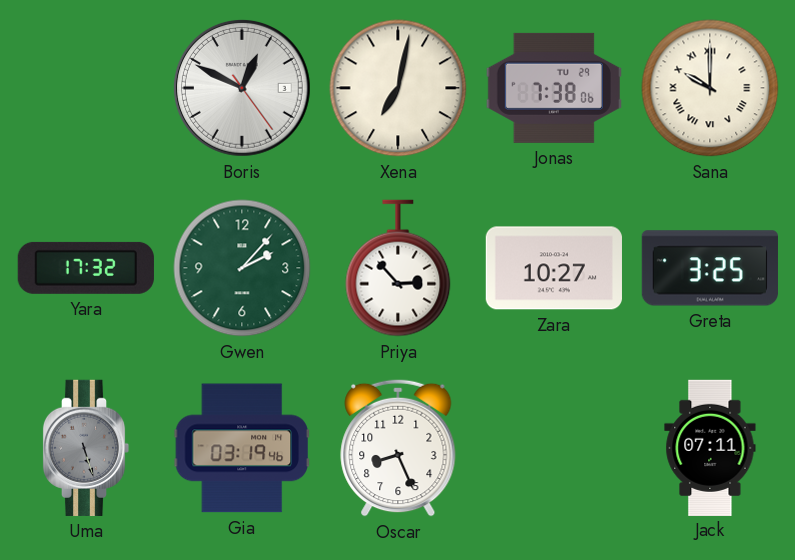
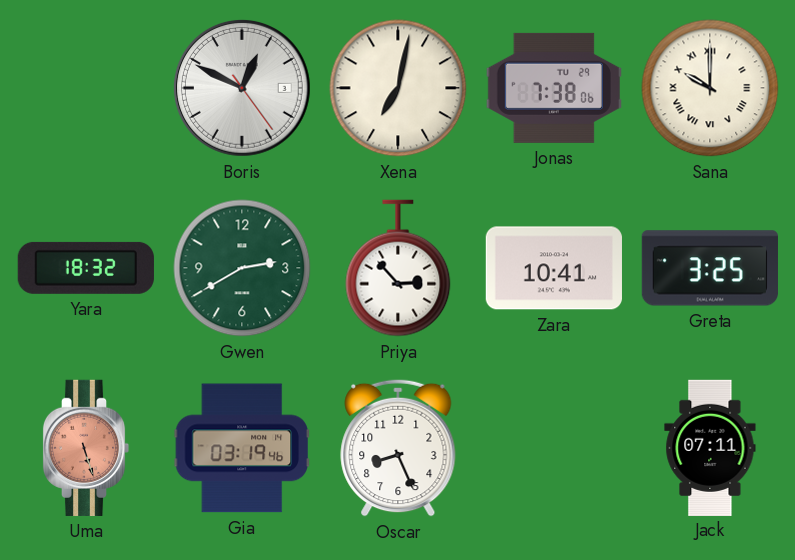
Yara: 17:32 -> 18:32 (86, 268)
Gwen: 2:07 -> 2:40 (242, 268)
Zara: 10:27 -> 10:41 (554, 268)
Uma dial: grey -> salmon (86, 448)
